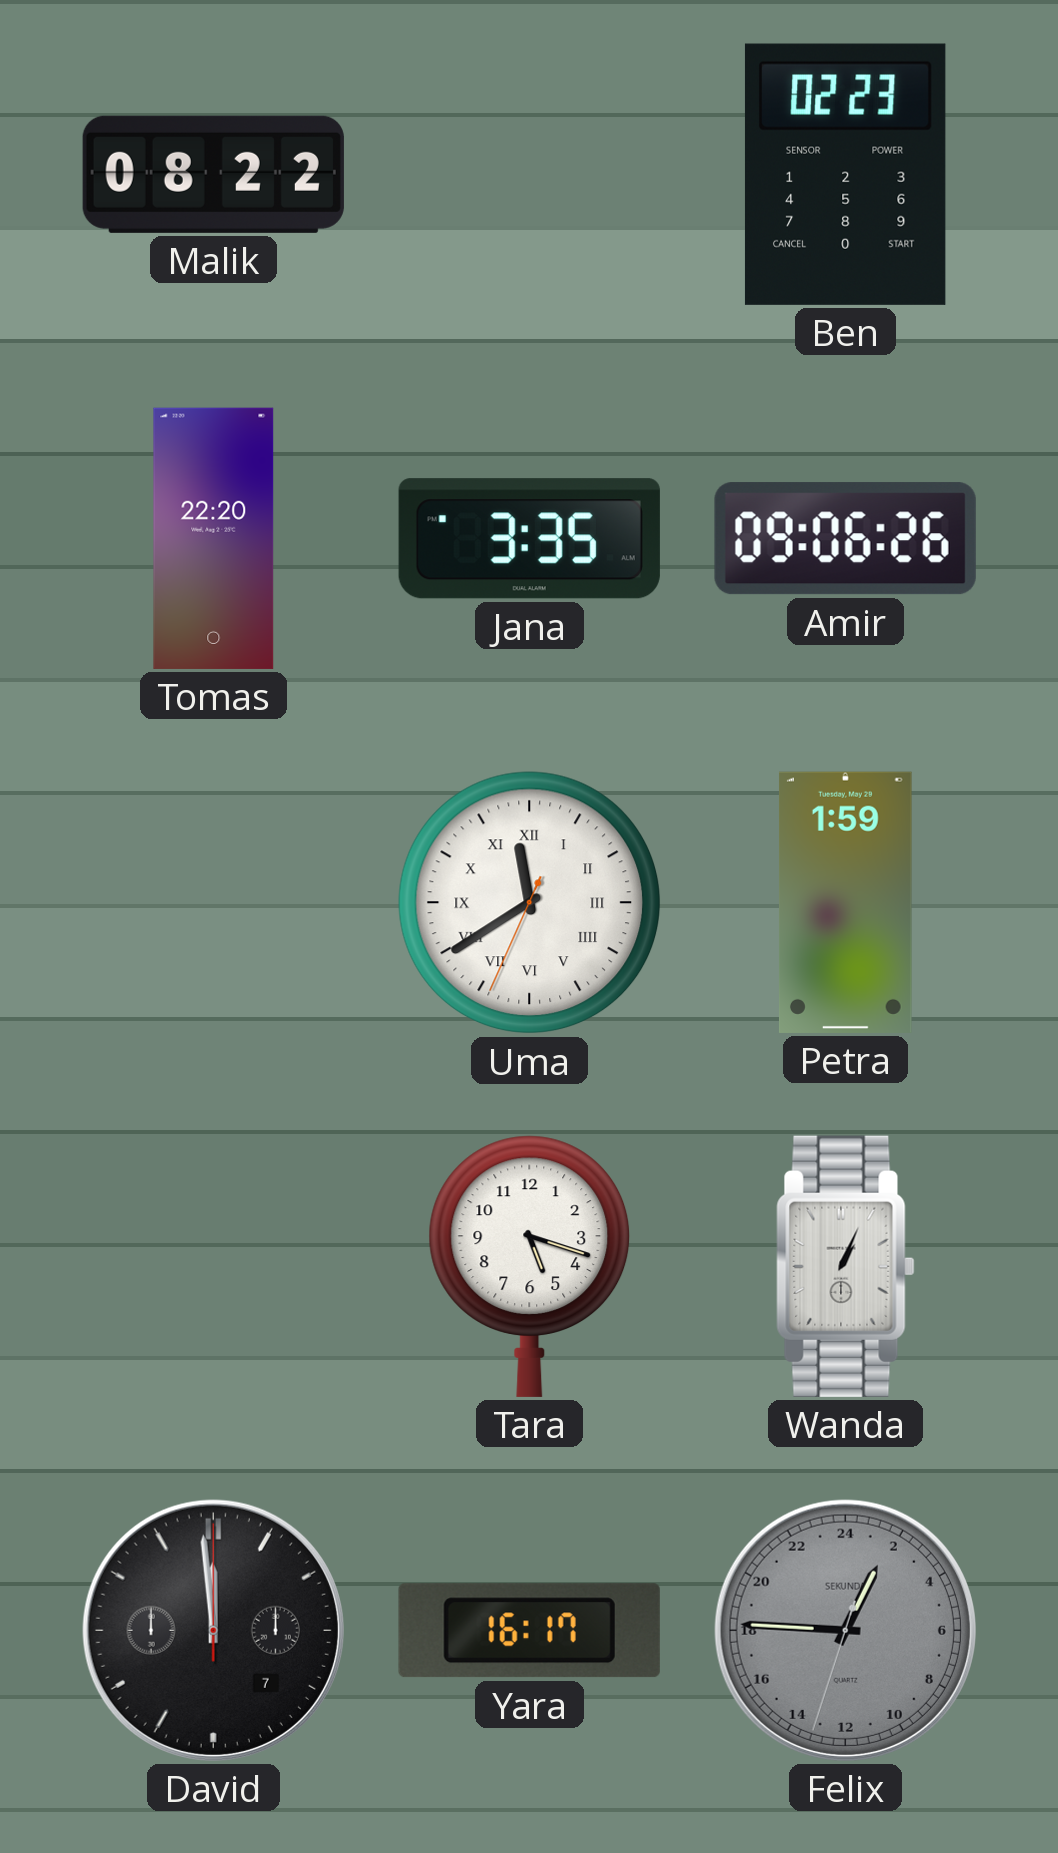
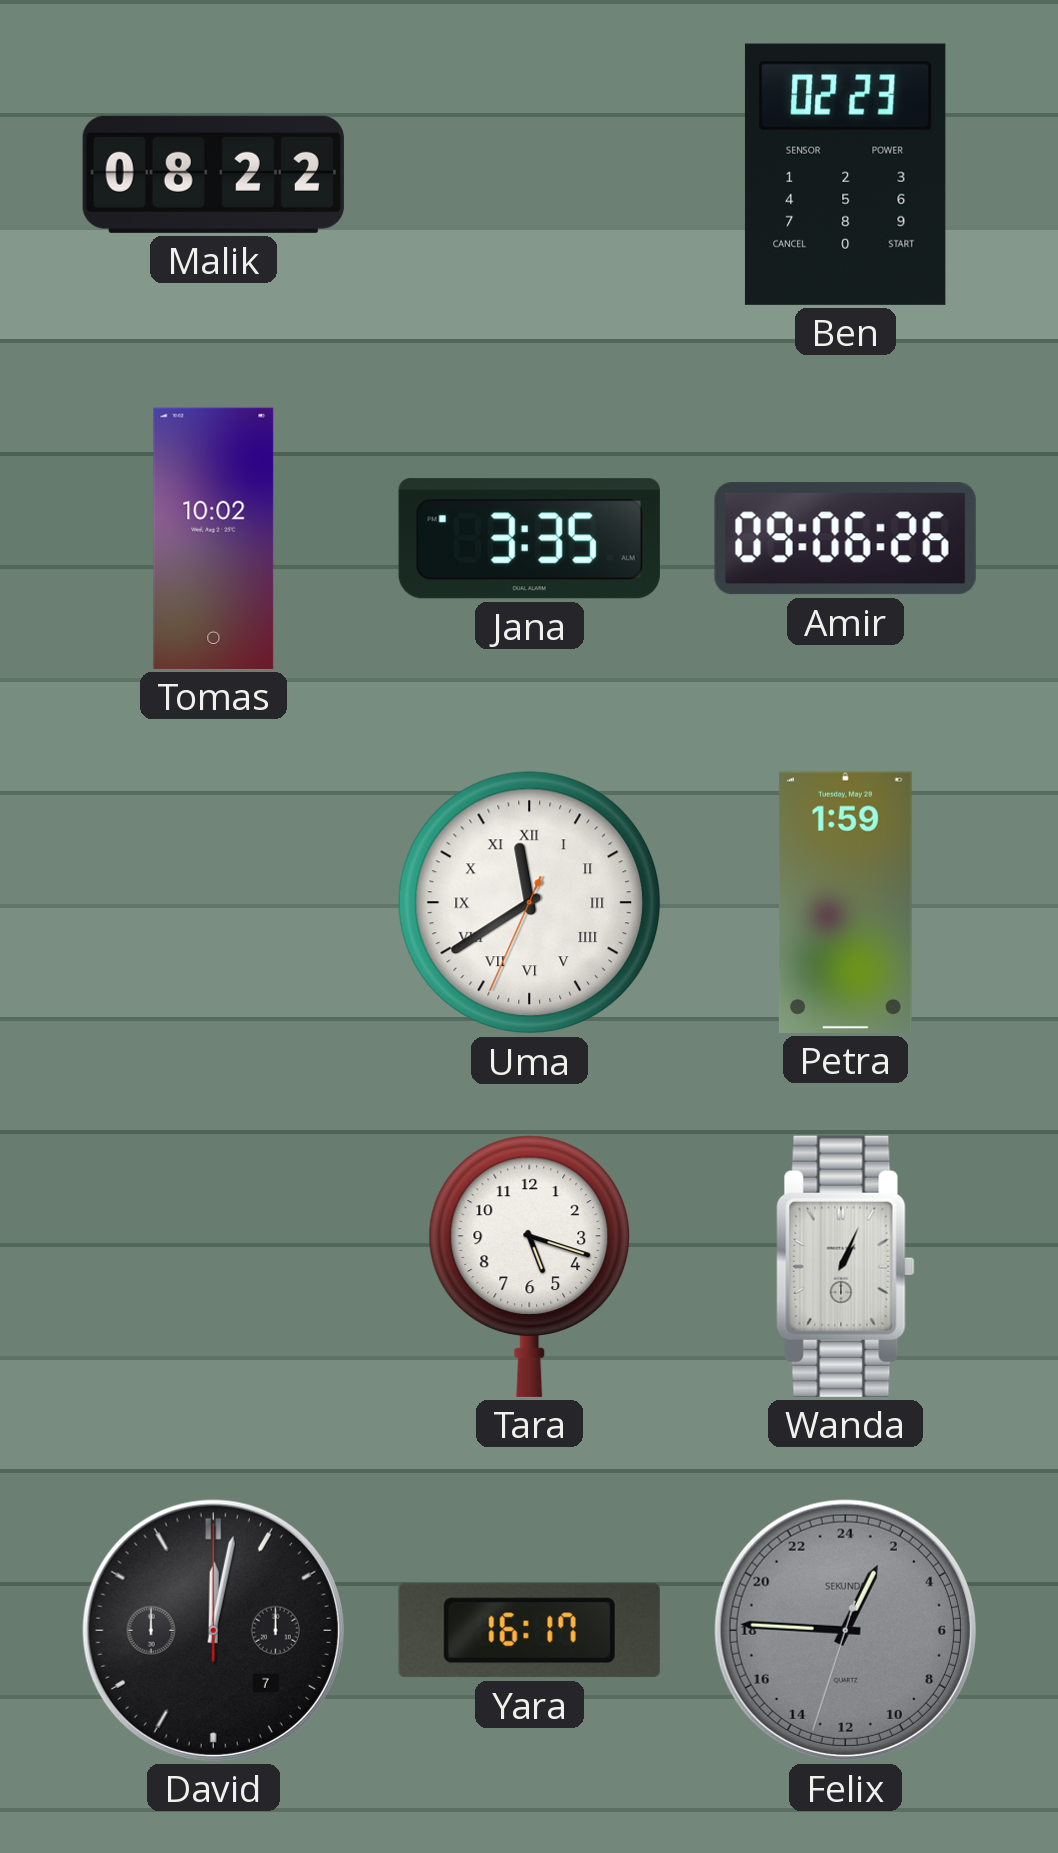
Tomas: 22:20 -> 10:02 (214, 538)
David: 11:59 -> 12:02 (213, 1630)
